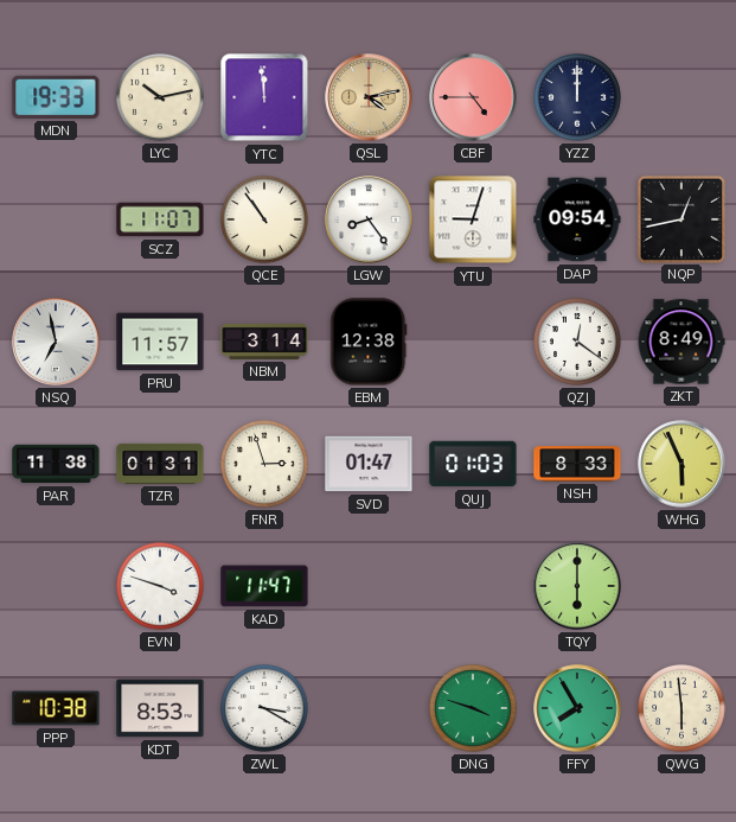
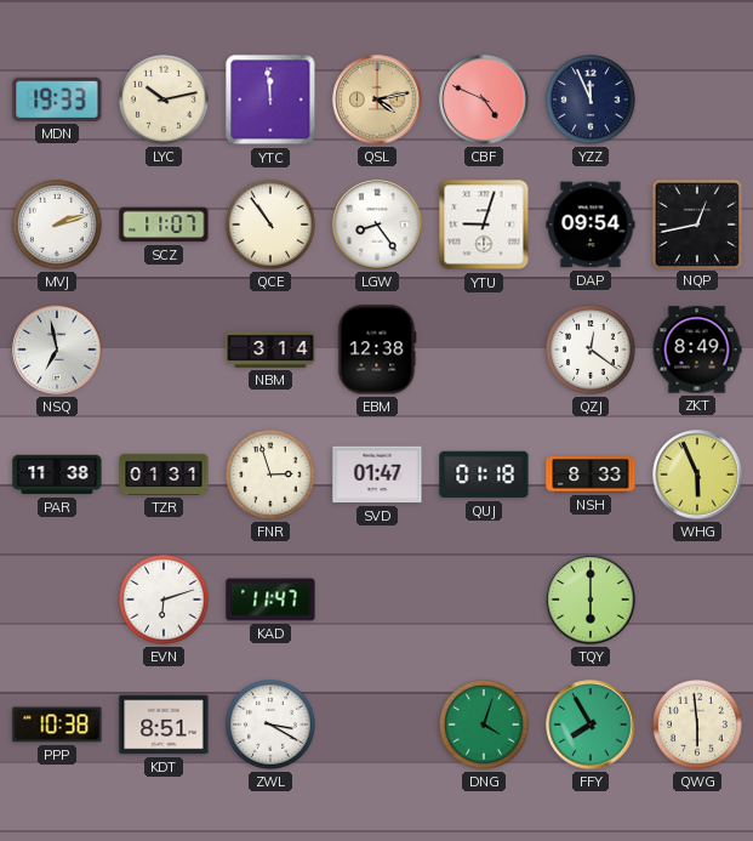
CBF: 4:45 -> 4:49 (484, 100)
YZZ: 12:00 -> 11:56 (592, 101)
MVJ: none -> 2:12 (58, 226)
PRU: 11:57 -> none (160, 342)
QUJ: 01:03 -> 01:18 (484, 475)
EVN: 3:48 -> 6:12 (165, 601)
KDT: 8:53 -> 8:51 (164, 724)
DNG: 3:48 -> 4:03 (485, 726)
